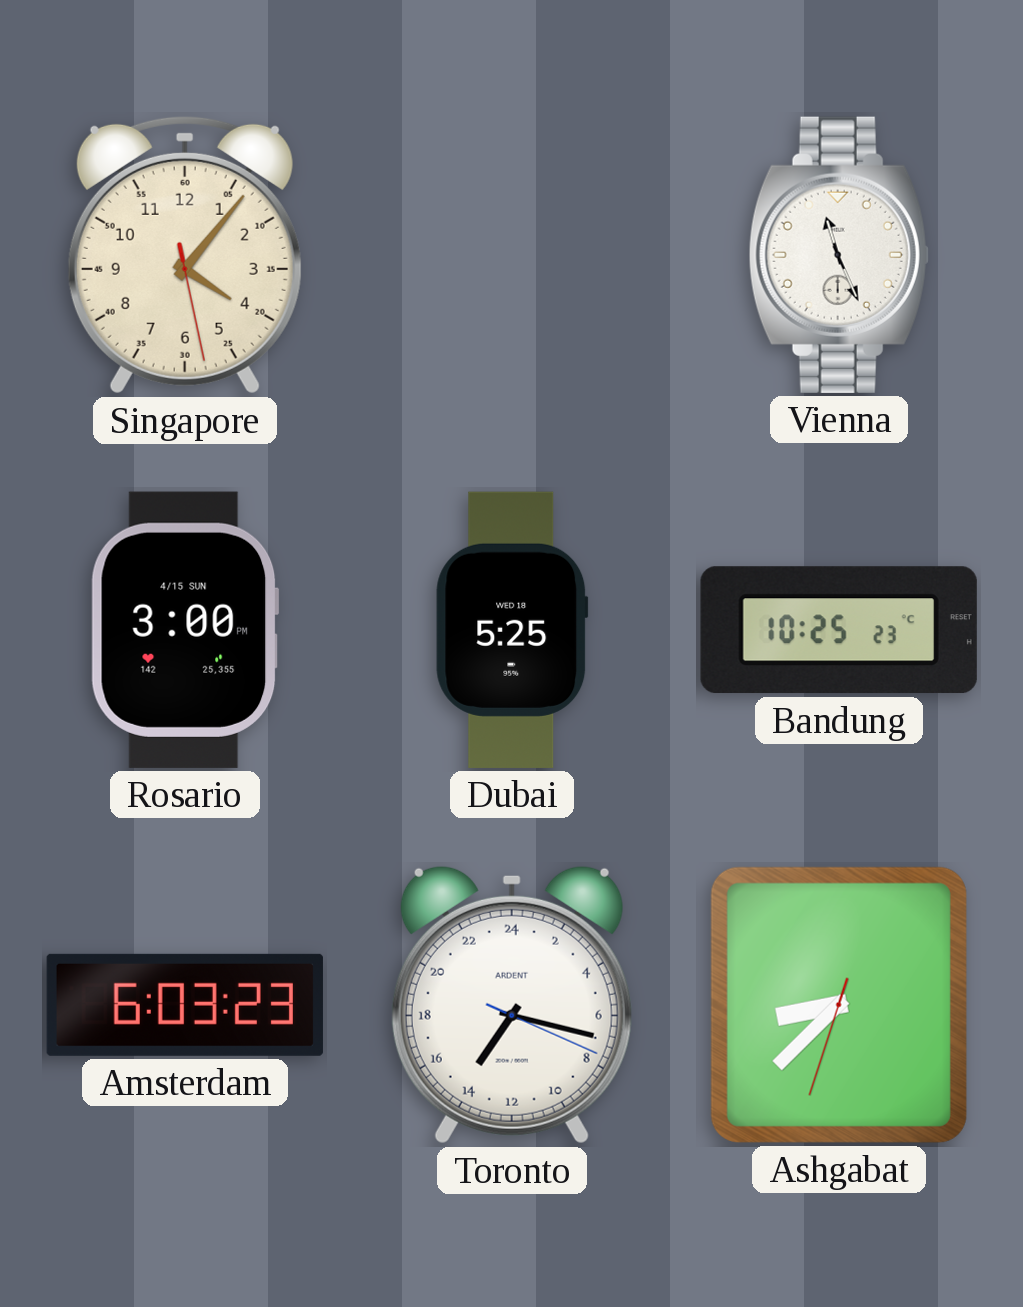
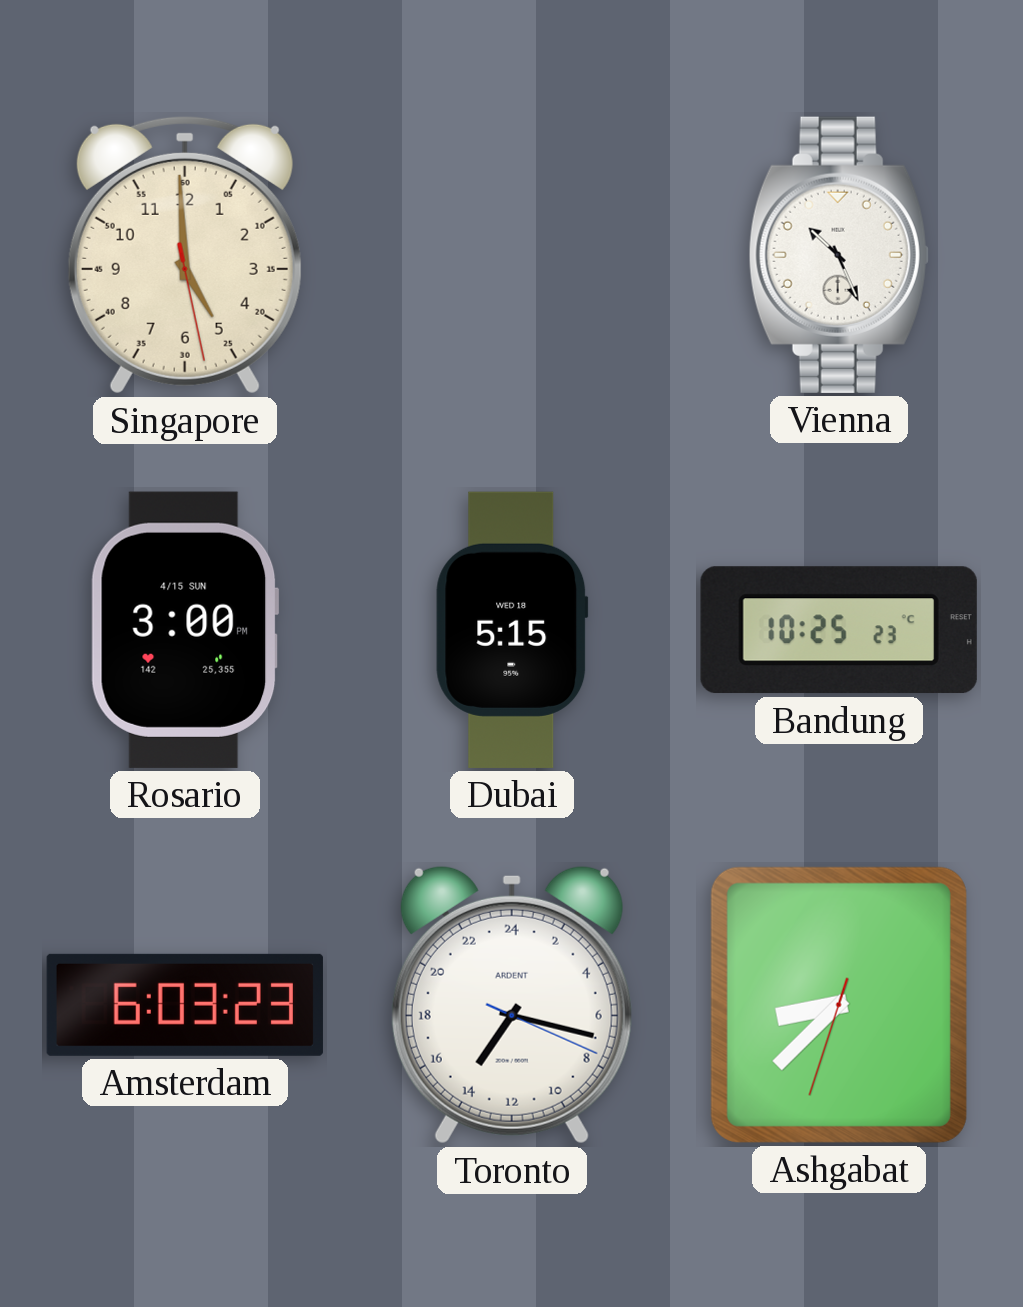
Singapore: 4:06 -> 4:59 (185, 255)
Vienna: 11:26 -> 10:26 (839, 255)
Dubai: 5:25 -> 5:15 (512, 630)
